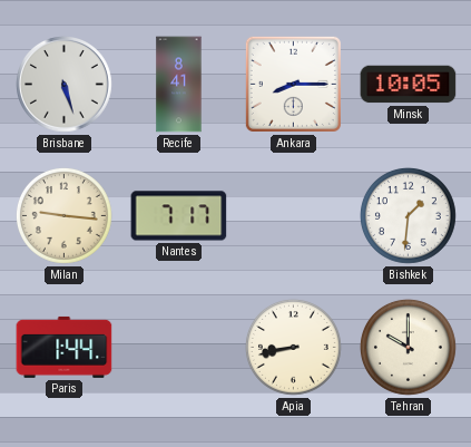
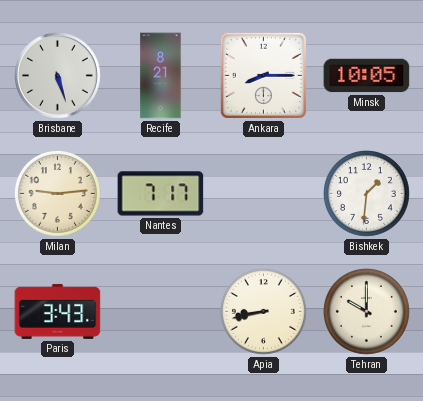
Recife: 8:41 -> 8:21 (161, 76)
Milan: 9:16 -> 9:14 (57, 193)
Paris: 1:44 -> 3:43 (58, 311)
